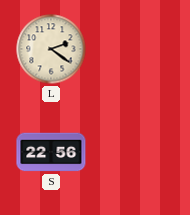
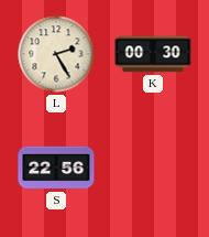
L: 2:21 -> 2:25 (56, 54)
K: none -> 00:30 (153, 54)
